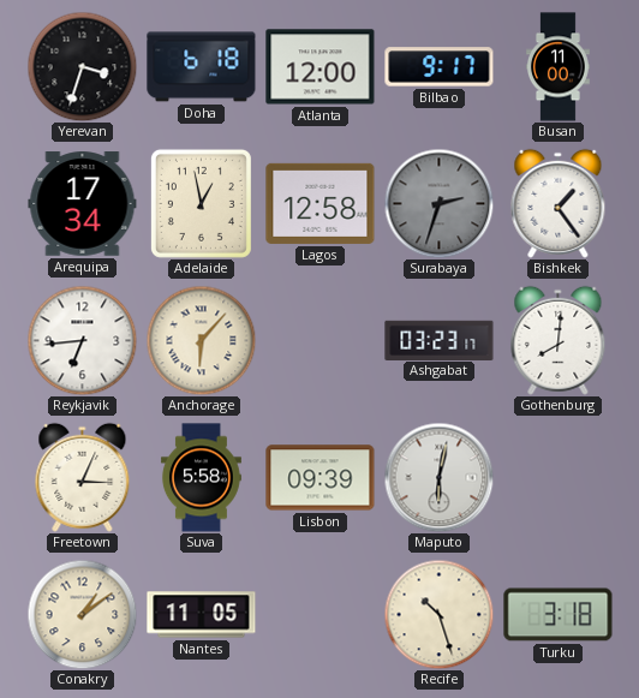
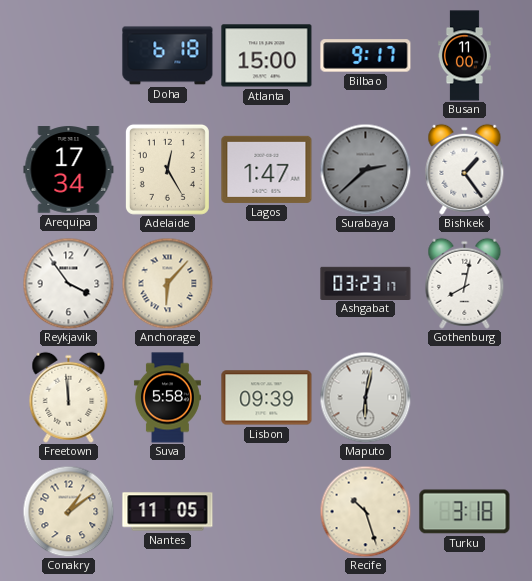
Yerevan: 3:33 -> none (82, 66)
Atlanta: 12:00 -> 15:00 (267, 56)
Adelaide: 12:58 -> 12:25 (167, 169)
Lagos: 12:58 -> 1:47 (267, 169)
Surabaya: 2:33 -> 2:38 (365, 169)
Reykjavik: 6:44 -> 3:54 (68, 283)
Gothenburg: 8:01 -> 8:02 (465, 283)
Freetown: 3:04 -> 11:59 (69, 397)
